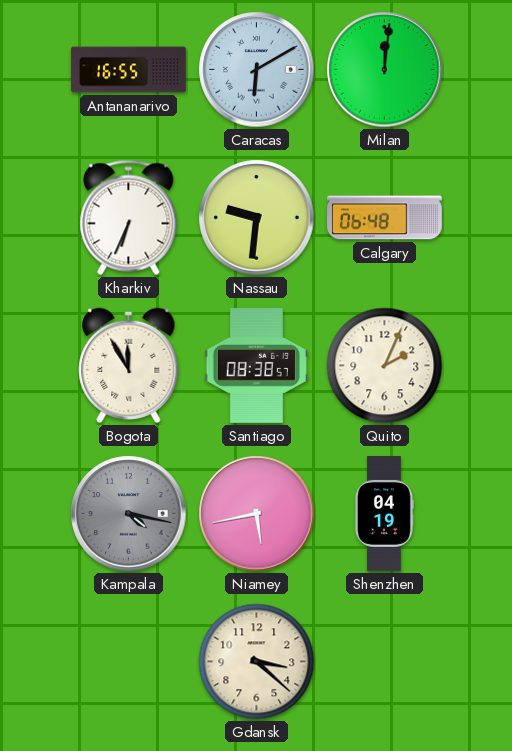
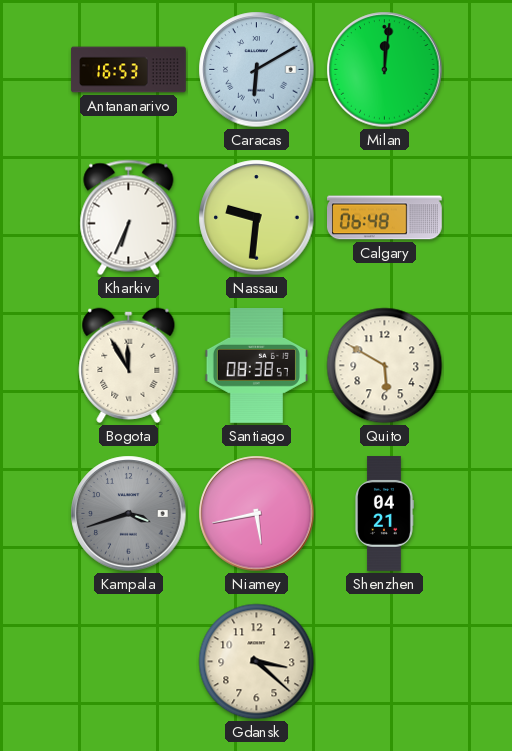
Antananarivo: 16:55 -> 16:53 (129, 70)
Quito: 2:04 -> 5:50 (385, 366)
Kampala: 4:17 -> 3:42 (129, 514)
Shenzhen: 04:19 -> 04:21 (385, 514)
